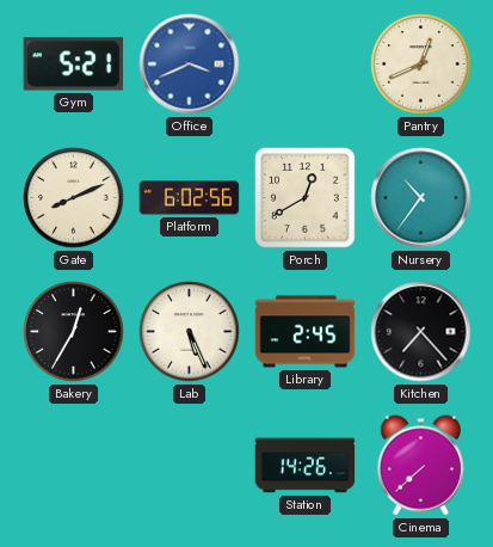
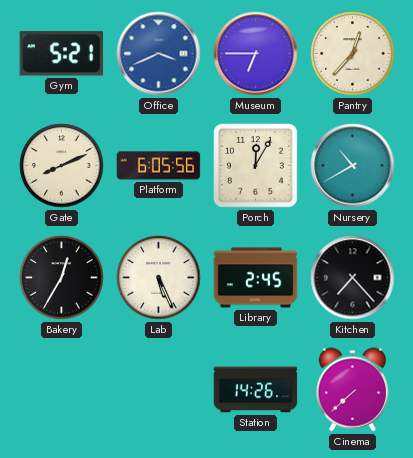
Museum: none -> 6:45 (256, 54)
Pantry: 12:41 -> 12:37 (353, 54)
Platform: 6:02 -> 6:05 (159, 166)
Porch: 12:40 -> 12:05 (256, 166)
Nursery: 10:36 -> 10:40 (353, 166)
